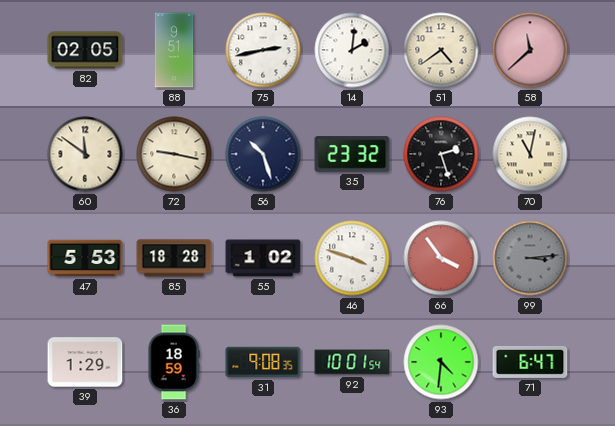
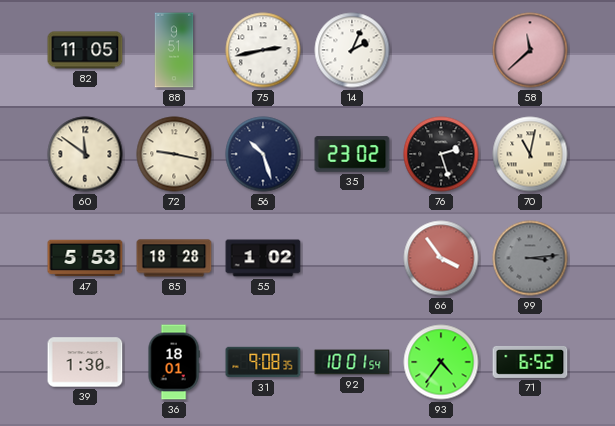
82: 02:05 -> 11:05 (85, 50)
14: 2:01 -> 2:04 (352, 50)
51: 4:39 -> none (441, 50)
35: 23:32 -> 23:02 (352, 154)
46: 3:48 -> none (352, 258)
39: 1:29 -> 1:30 (85, 362)
36: 18:59 -> 18:01 (174, 362)
93: 4:31 -> 4:36 (441, 362)
71: 6:47 -> 6:52 (530, 362)
